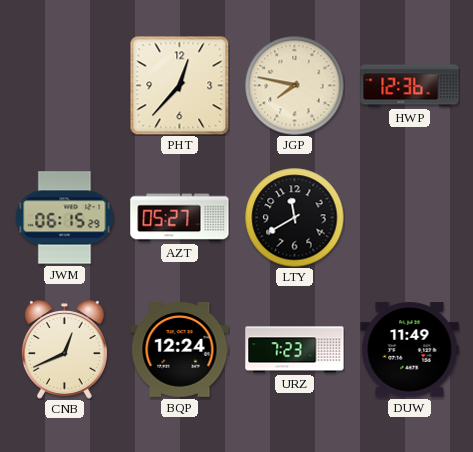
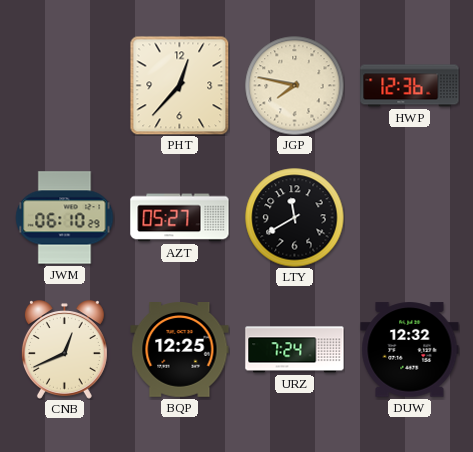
JWM: 06:15 -> 06:10 (65, 218)
BQP: 12:24 -> 12:25 (180, 350)
URZ: 7:23 -> 7:24 (295, 350)
DUW: 11:49 -> 12:32 (410, 350)
